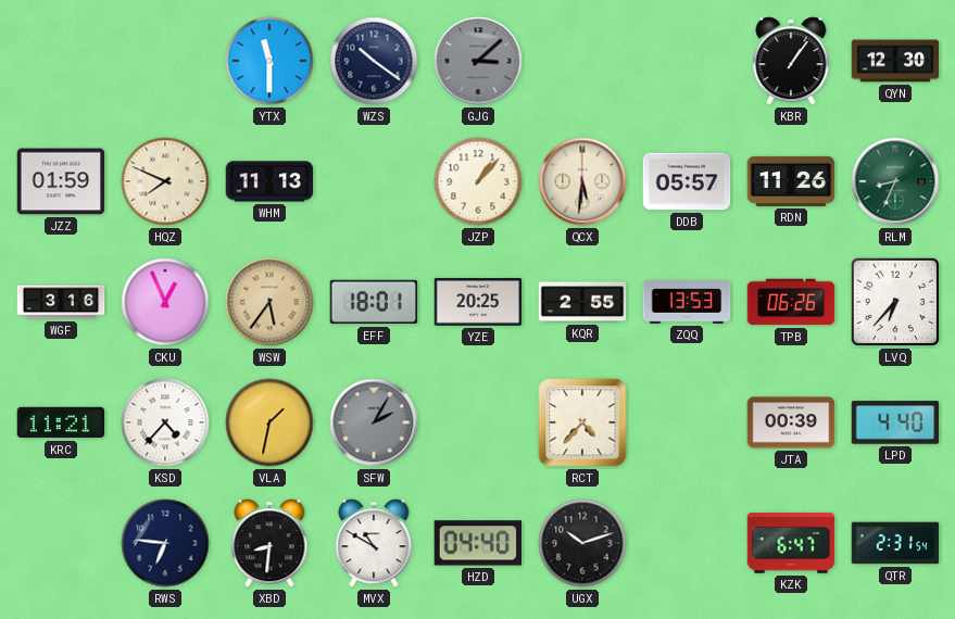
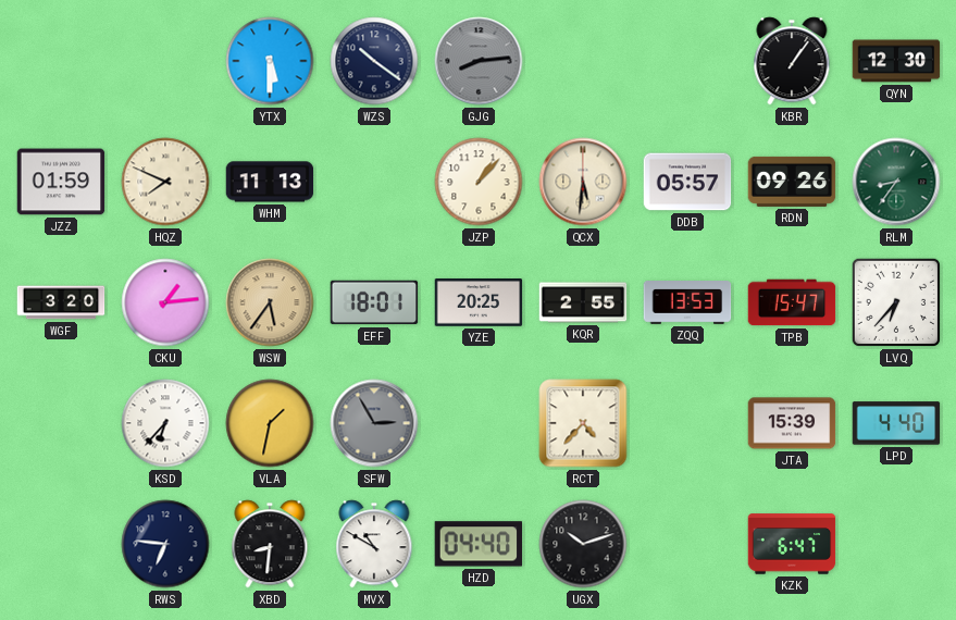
YTX: 11:30 -> 5:30 (270, 61)
GJG: 3:08 -> 8:14 (479, 61)
RDN: 11:26 -> 09:26 (792, 182)
RLM: 8:34 -> 8:36 (896, 182)
WGF: 3:16 -> 3:20 (61, 302)
CKU: 12:56 -> 1:14 (165, 302)
TPB: 06:26 -> 15:47 (792, 302)
KRC: 11:21 -> none (61, 422)
KSD: 4:37 -> 6:37 (165, 423)
SFW: 2:05 -> 2:55 (374, 423)
JTA: 00:39 -> 15:39 (792, 423)
QTR: 2:31 -> none (895, 543)
